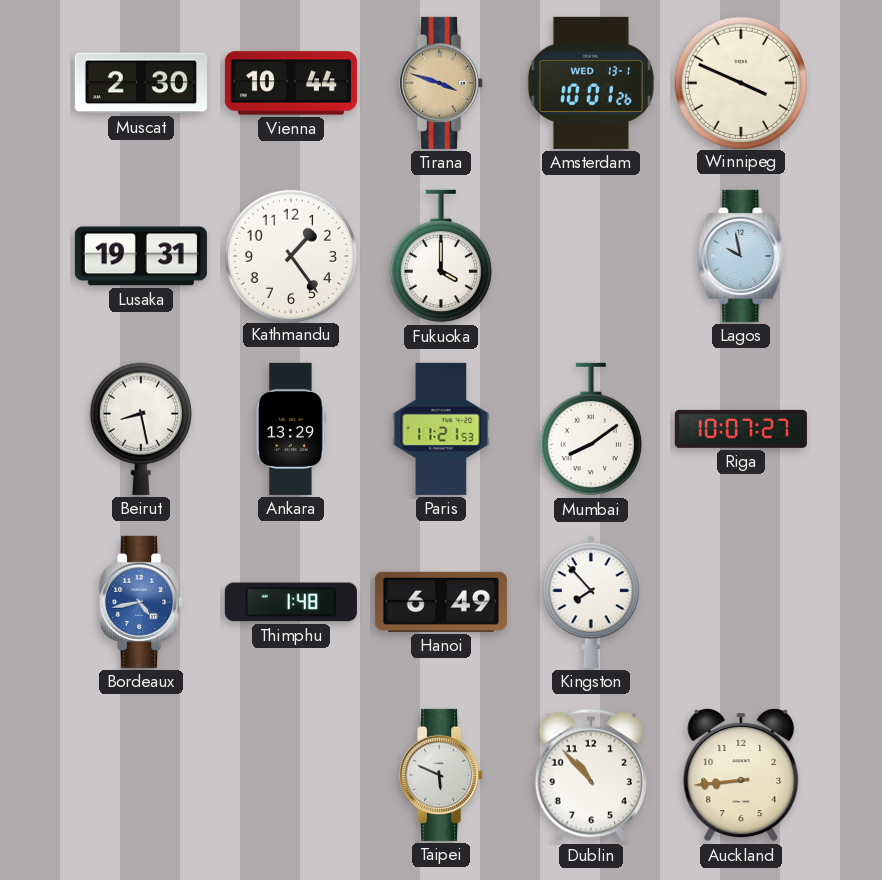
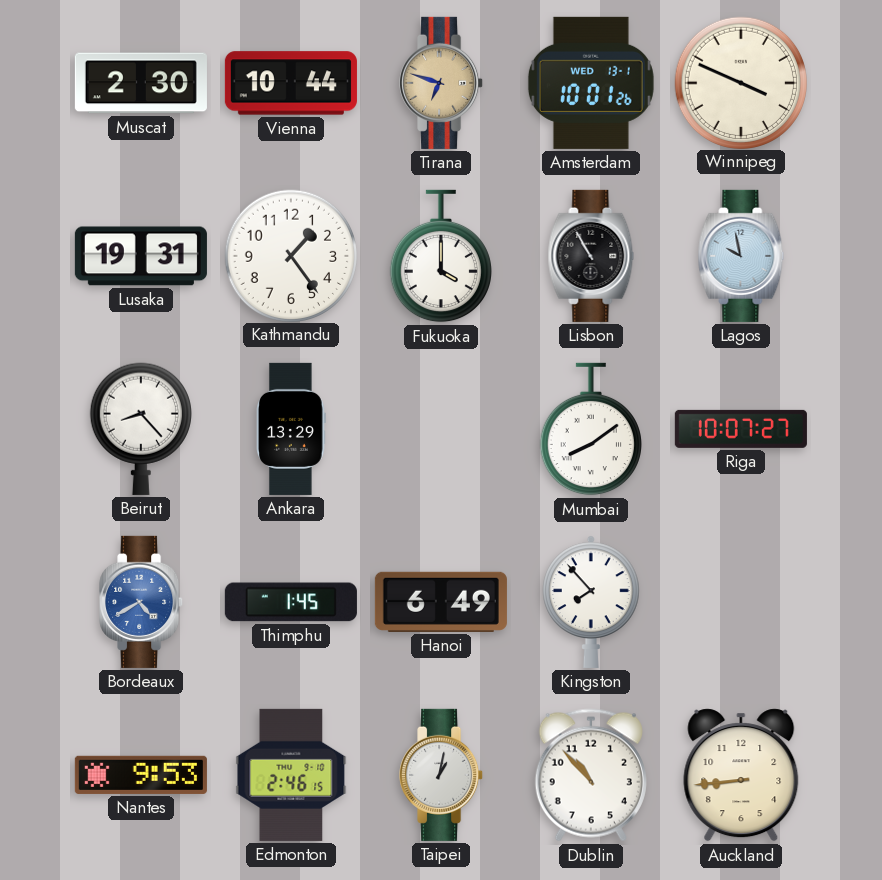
Tirana: 3:48 -> 6:48 (442, 83)
Lisbon: none -> 10:55 (591, 256)
Beirut: 8:28 -> 8:23 (141, 429)
Paris: 11:21 -> none (441, 429)
Bordeaux: 4:43 -> 4:40 (142, 602)
Thimphu: 1:48 -> 1:45 (291, 602)
Nantes: none -> 9:53 (141, 775)
Edmonton: none -> 2:46 (291, 775)
Taipei: 5:49 -> 1:02 (442, 775)
